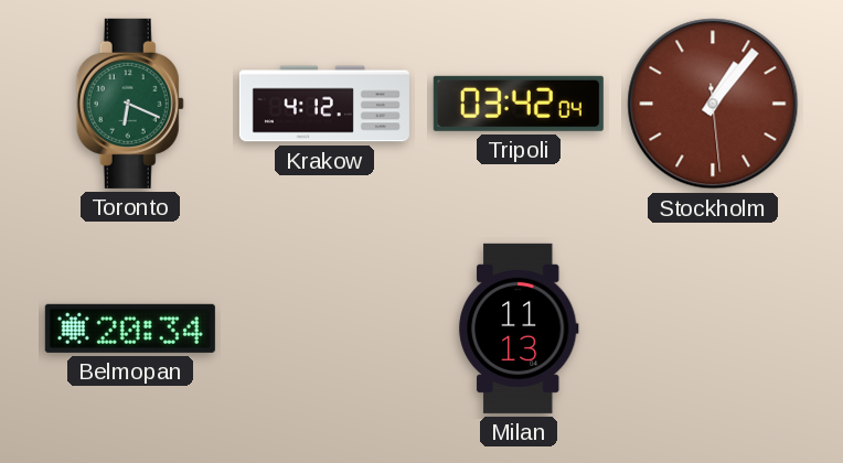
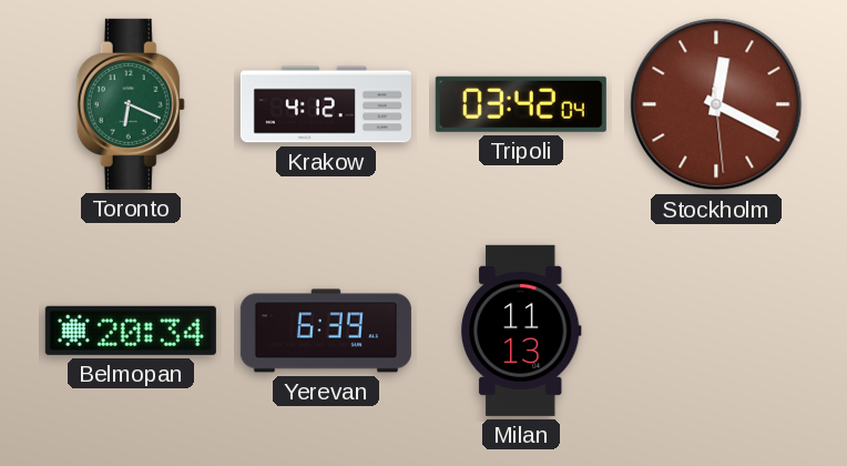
Stockholm: 1:06 -> 12:19 (716, 104)
Yerevan: none -> 6:39 (326, 331)
